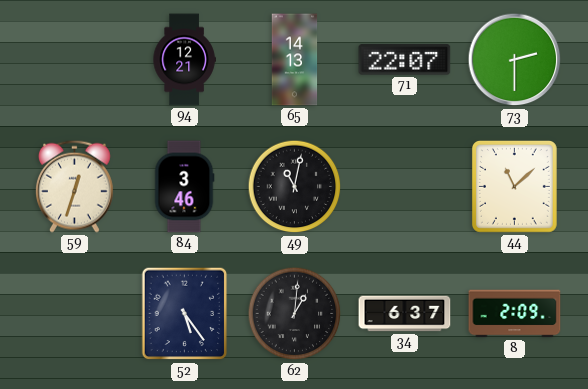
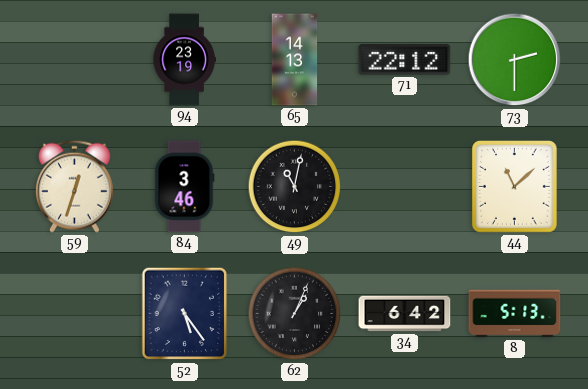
94: 12:21 -> 23:19 (184, 60)
71: 22:07 -> 22:12 (405, 60)
62: 1:01 -> 1:04 (295, 314)
34: 6:37 -> 6:42 (405, 314)
8: 2:09 -> 5:13 (515, 314)
